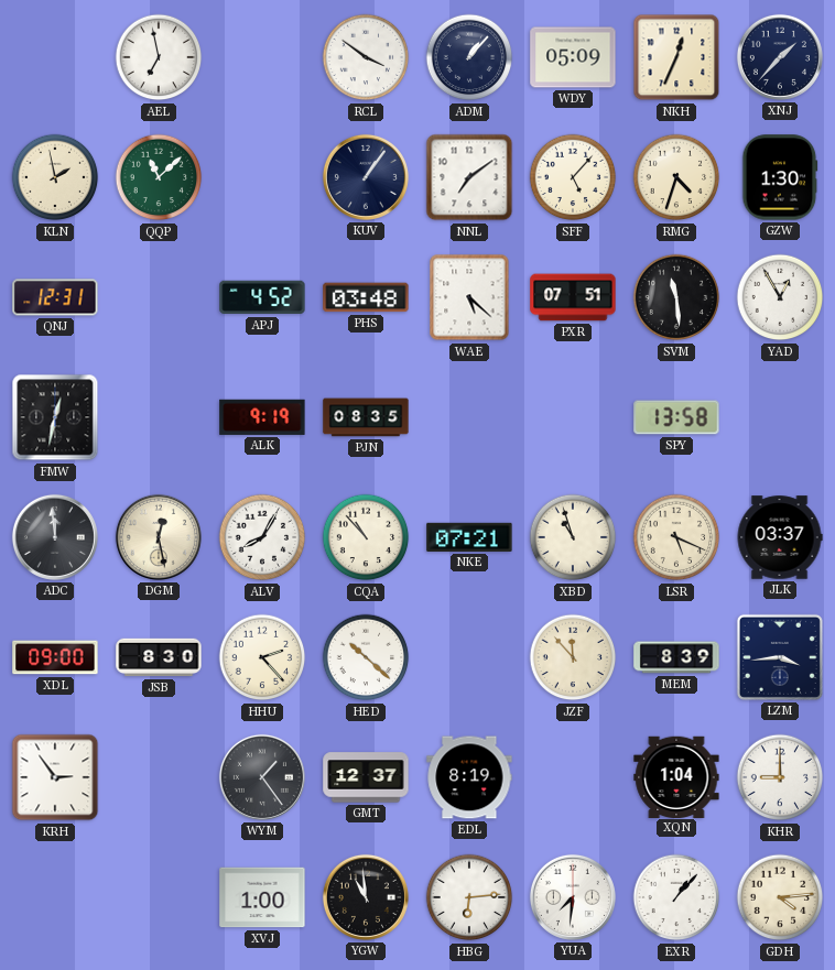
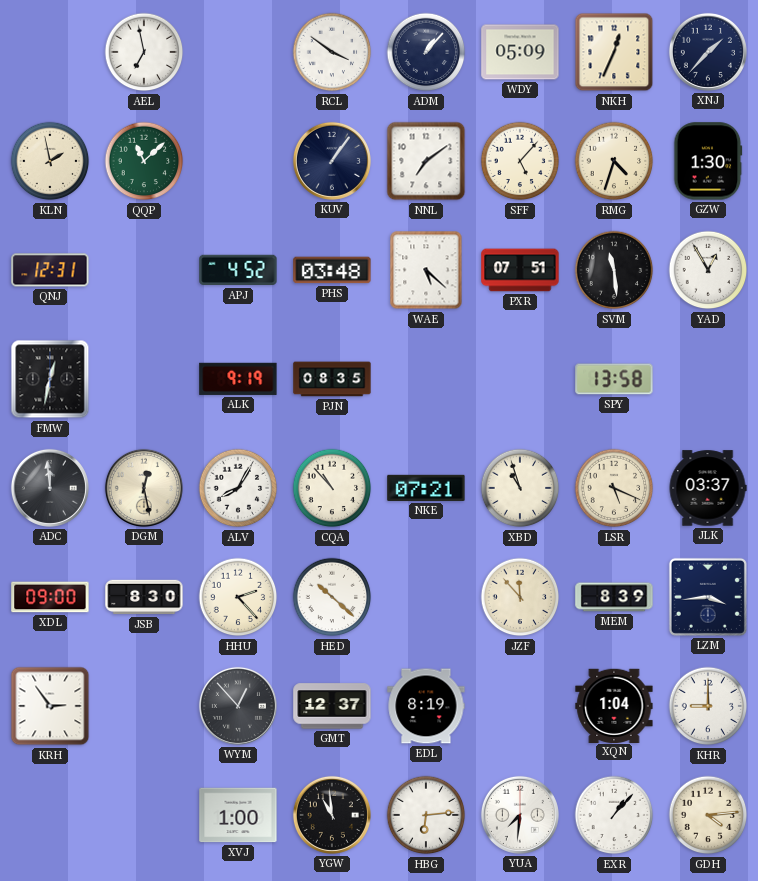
WYM: 1:24 -> 12:53 (238, 706)
